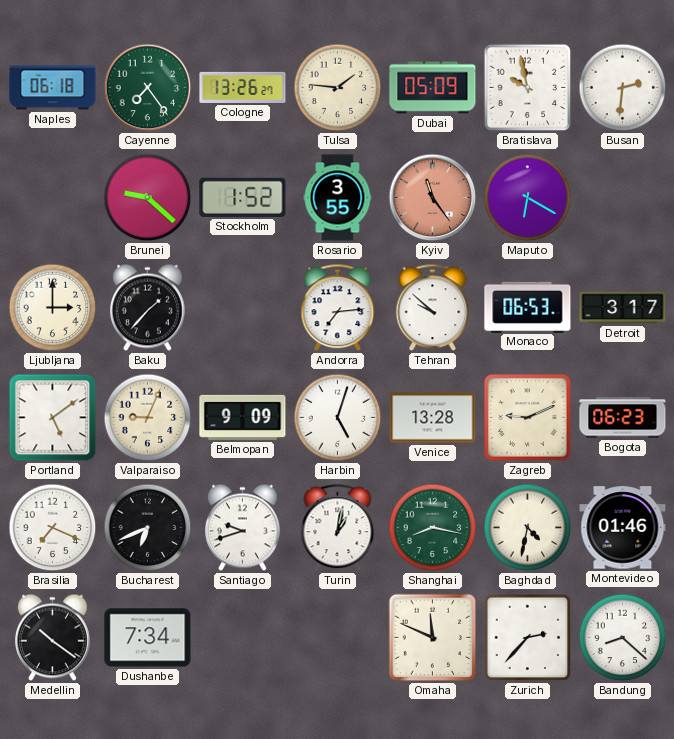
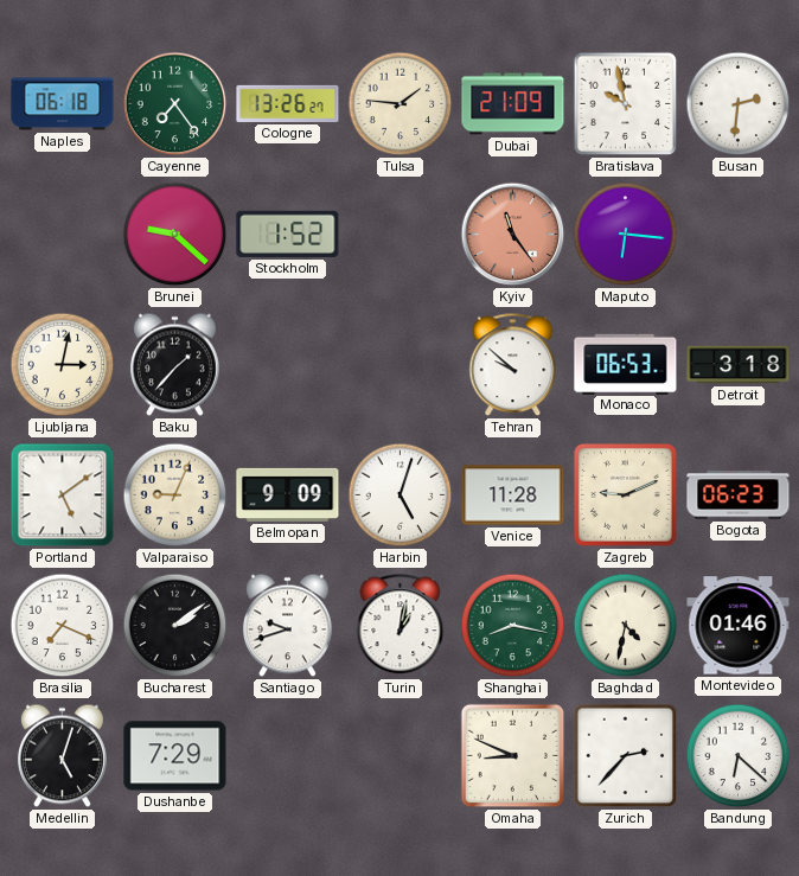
Dubai: 05:09 -> 21:09 (513, 104)
Rosario: 3:55 -> none (338, 198)
Maputo: 6:20 -> 6:16 (626, 235)
Ljubljana: 3:00 -> 3:02 (63, 365)
Andorra: 7:14 -> none (338, 308)
Detroit: 3:17 -> 3:18 (739, 365)
Venice: 13:28 -> 11:28 (513, 495)
Bucharest: 6:41 -> 2:09 (175, 626)
Medellin: 10:21 -> 5:03 (62, 756)
Dushanbe: 7:34 -> 7:29 (175, 756)
Omaha: 11:49 -> 8:49 (513, 756)
Bandung: 8:22 -> 6:22 (739, 756)
